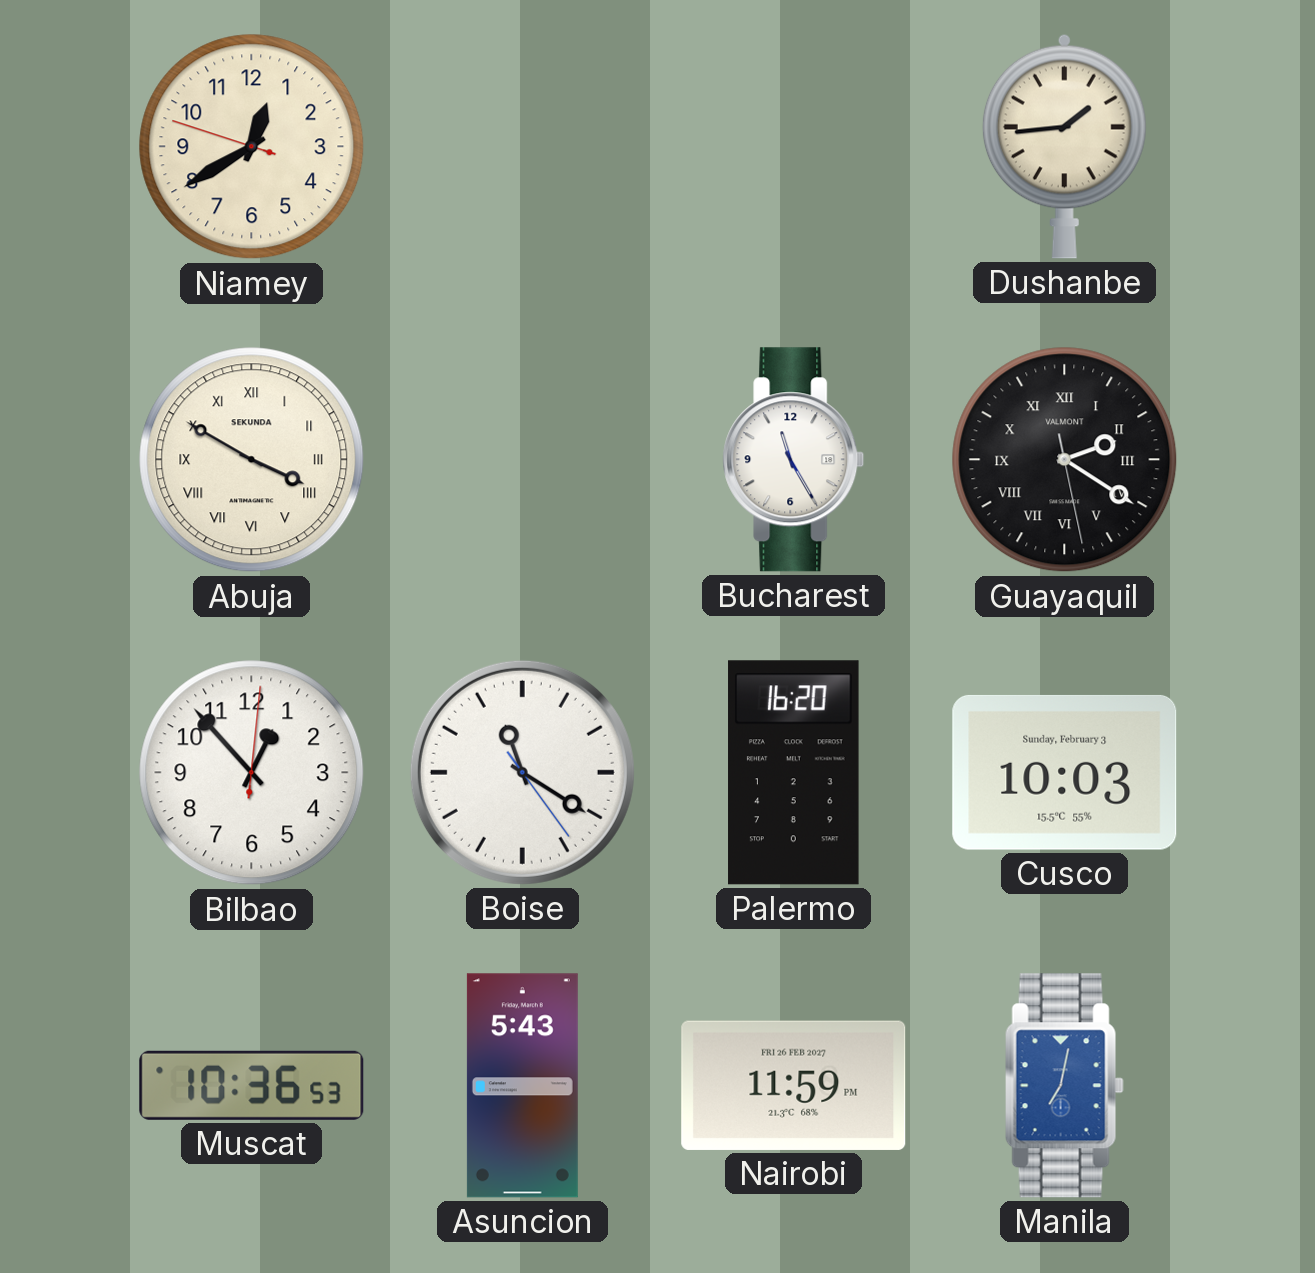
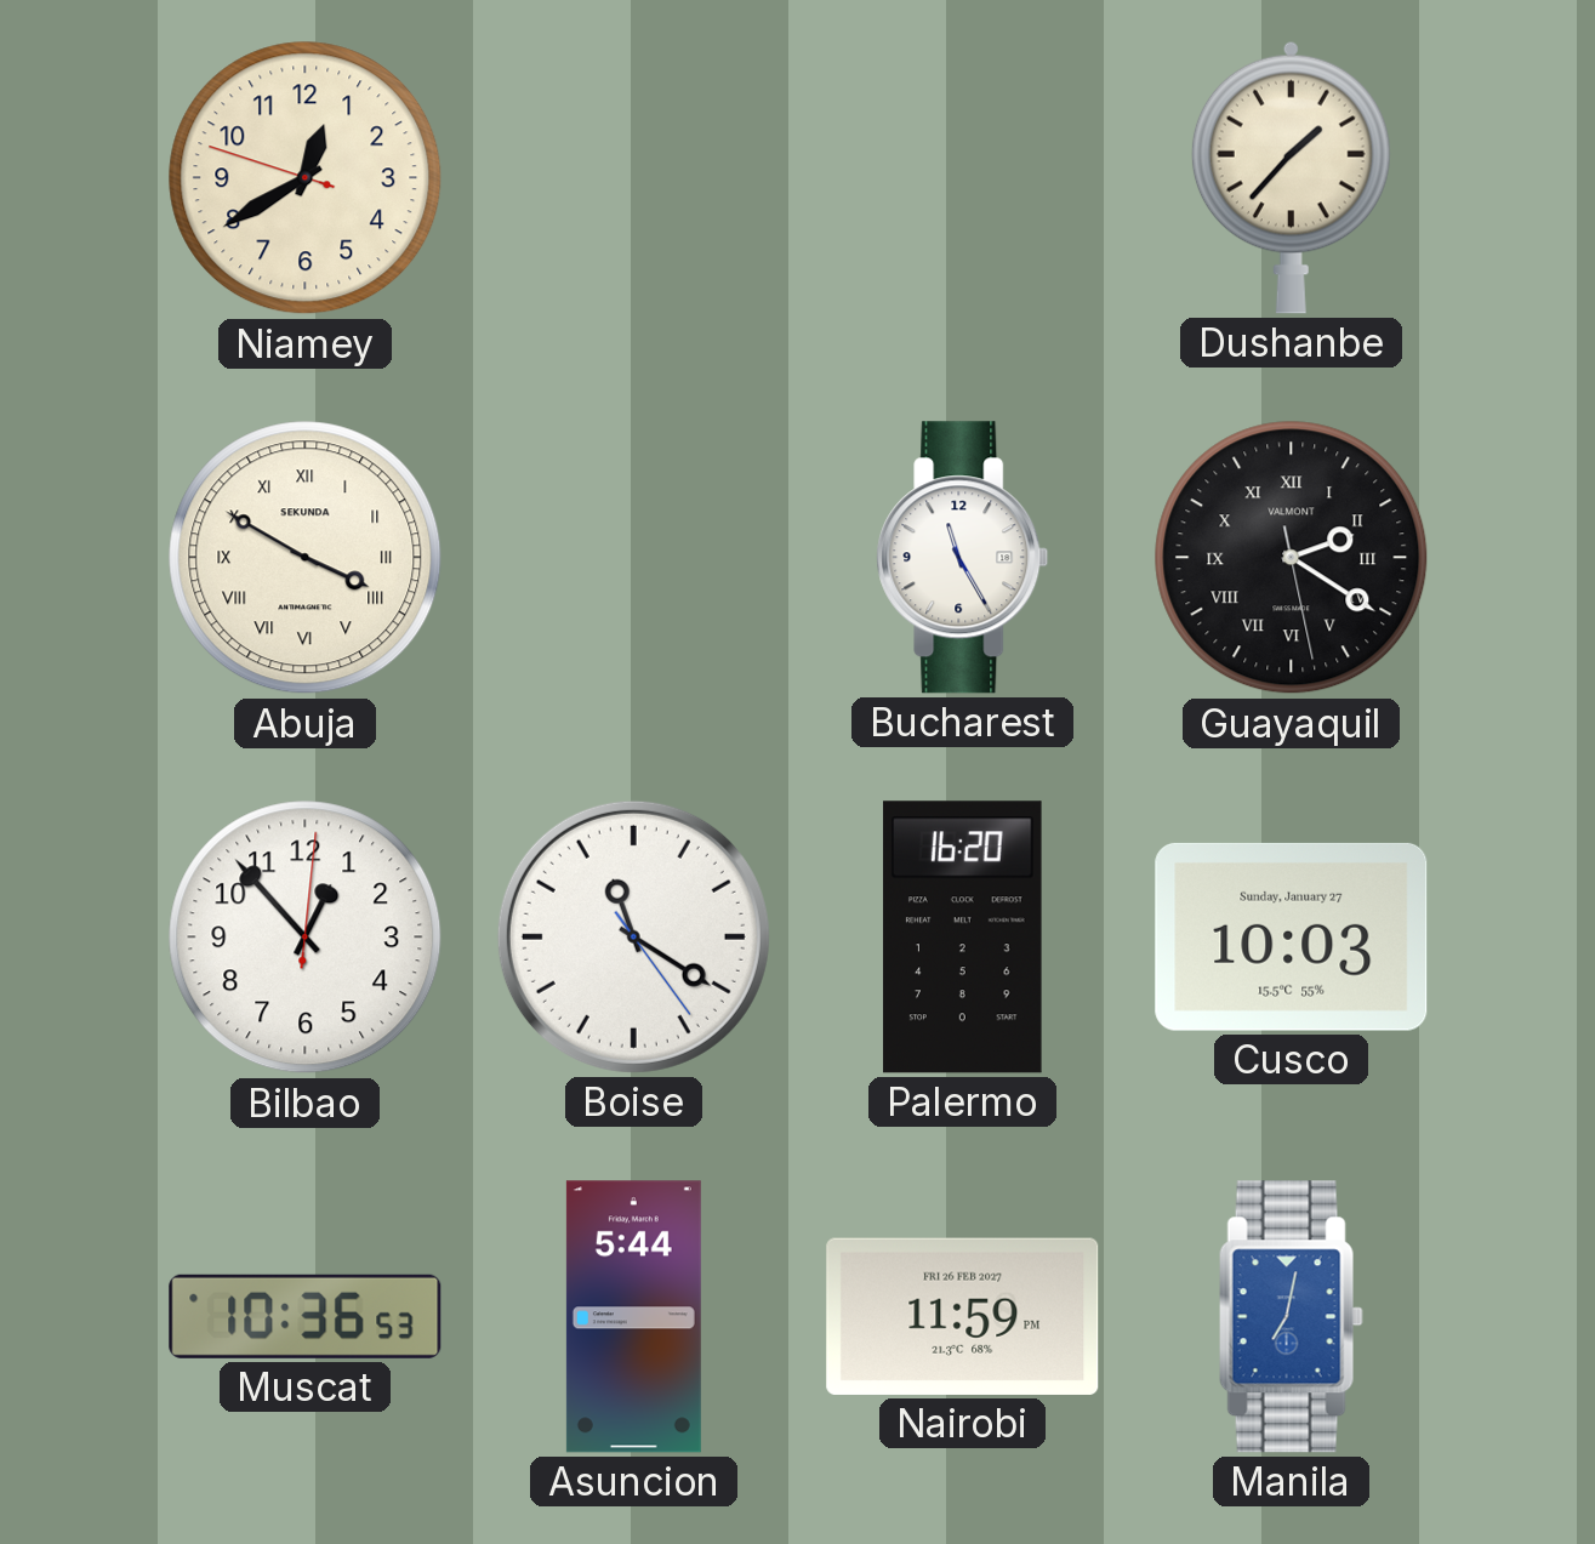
Dushanbe: 1:44 -> 1:37 (1291, 177)
Cusco date: Sunday, February 3 -> Sunday, January 27 (1292, 936)
Asuncion: 5:43 -> 5:44 (633, 1317)
